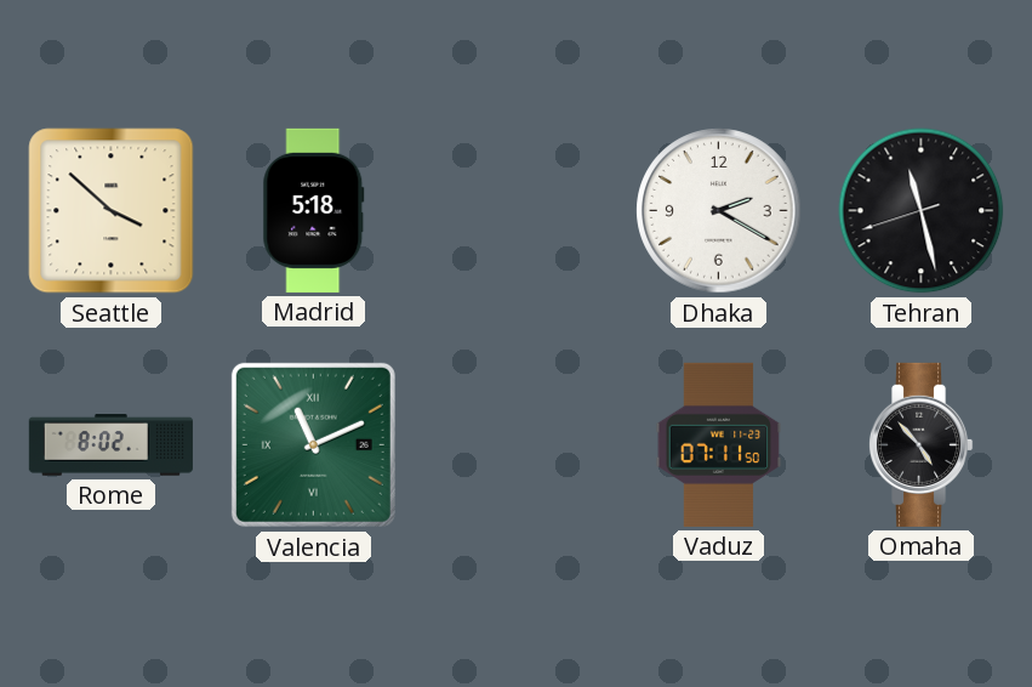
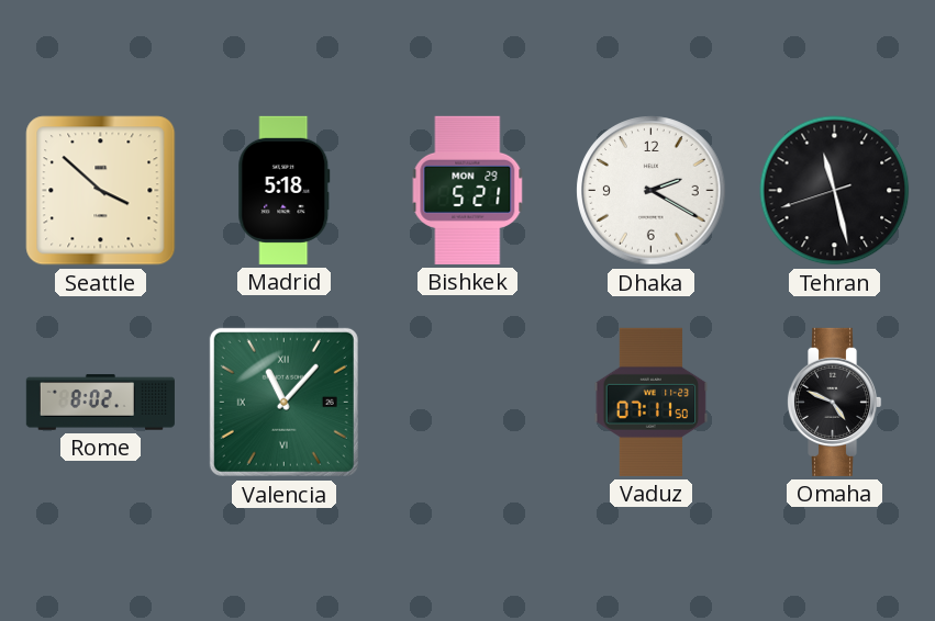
Bishkek: none -> 5:21 (468, 190)
Valencia: 11:11 -> 11:07 (283, 402)
Omaha: 4:53 -> 4:49 (834, 402)
